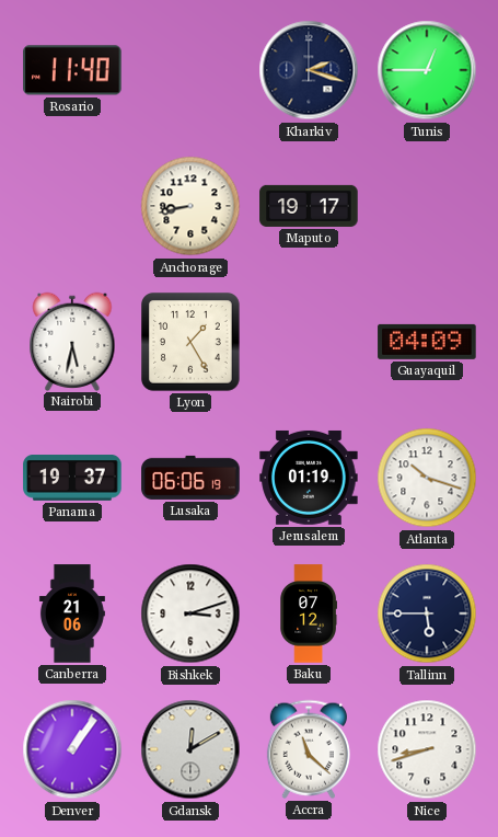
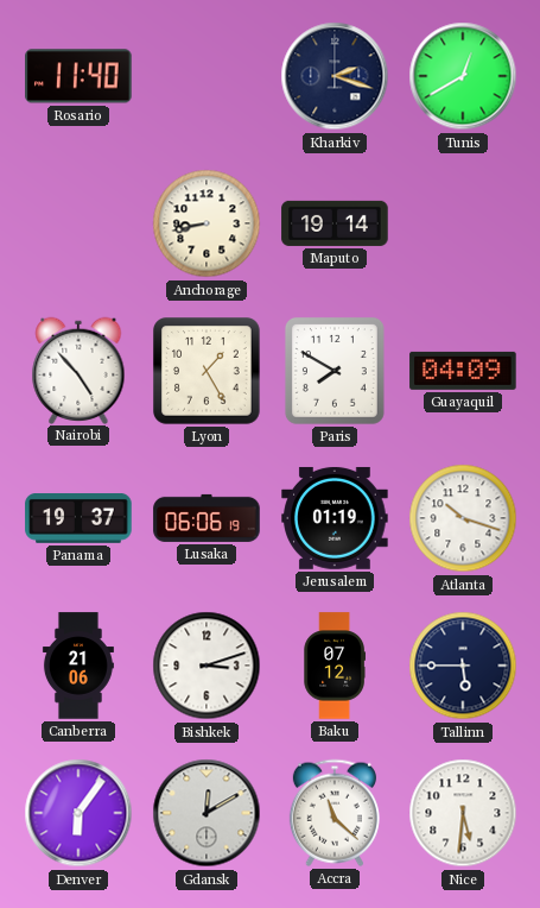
Tunis: 12:45 -> 12:40 (463, 76)
Maputo: 19:17 -> 19:14 (335, 223)
Nairobi: 5:32 -> 4:53 (78, 370)
Paris: none -> 7:50 (335, 371)
Denver: 1:06 -> 6:06 (78, 813)
Nice: 8:42 -> 5:31 (463, 813)
